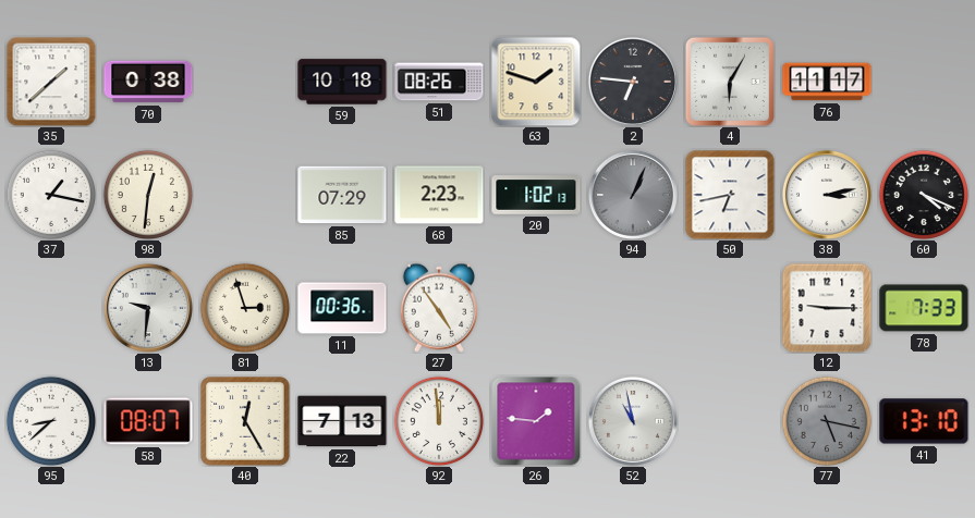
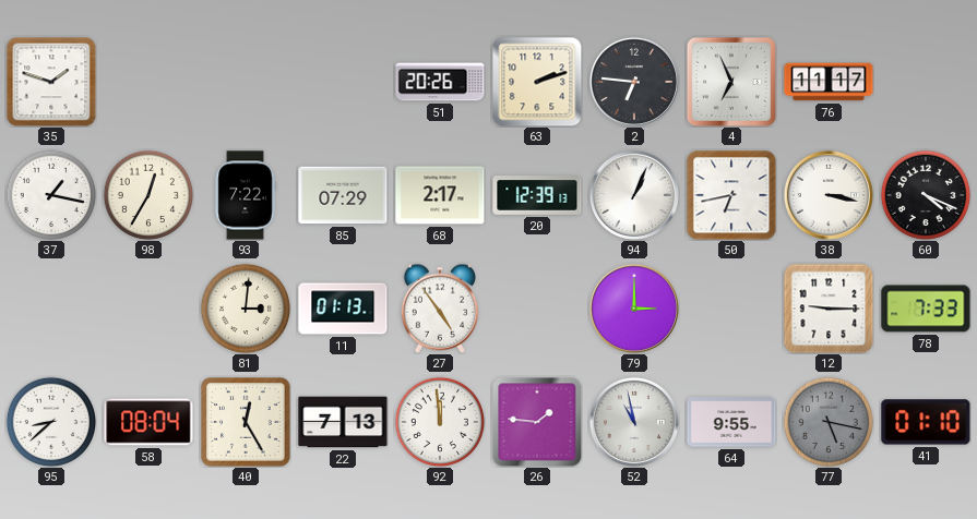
35: 1:38 -> 1:48 (51, 82)
70: 0:38 -> none (148, 82)
59: 10:18 -> none (342, 82)
51: 08:26 -> 20:26 (440, 82)
63: 1:48 -> 2:12 (537, 82)
4: 6:05 -> 6:56 (731, 82)
98: 12:31 -> 12:35 (148, 195)
93: none -> 7:22 (246, 195)
68: 2:23 -> 2:17 (440, 195)
20: 1:02 -> 12:39 (537, 195)
94 dial: grey -> white (634, 195)
38: 3:13 -> 3:17 (829, 195)
13: 9:31 -> none (148, 308)
81: 2:57 -> 3:01 (246, 309)
11: 00:36 -> 01:13 (343, 309)
79: none -> 3:00 (634, 309)
58: 08:07 -> 08:04 (148, 422)
64: none -> 9:55 (731, 422)
41: 13:10 -> 01:10 (926, 422)
